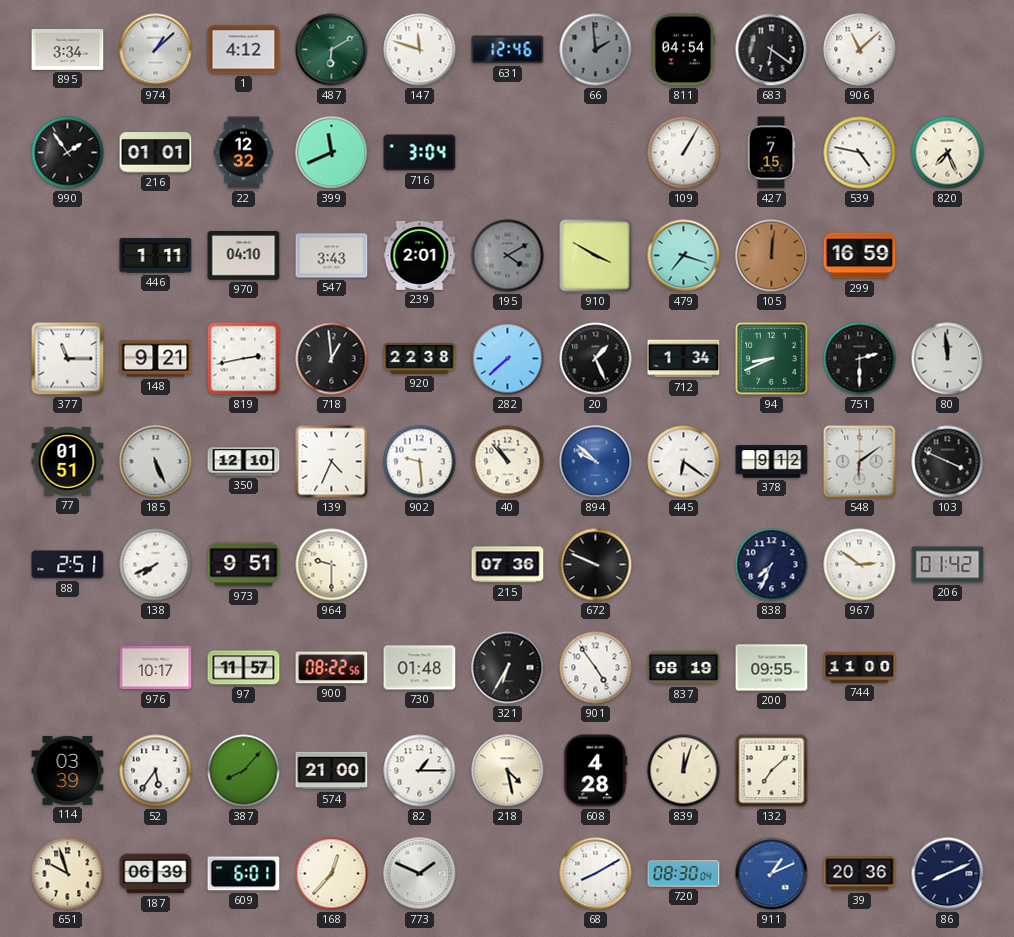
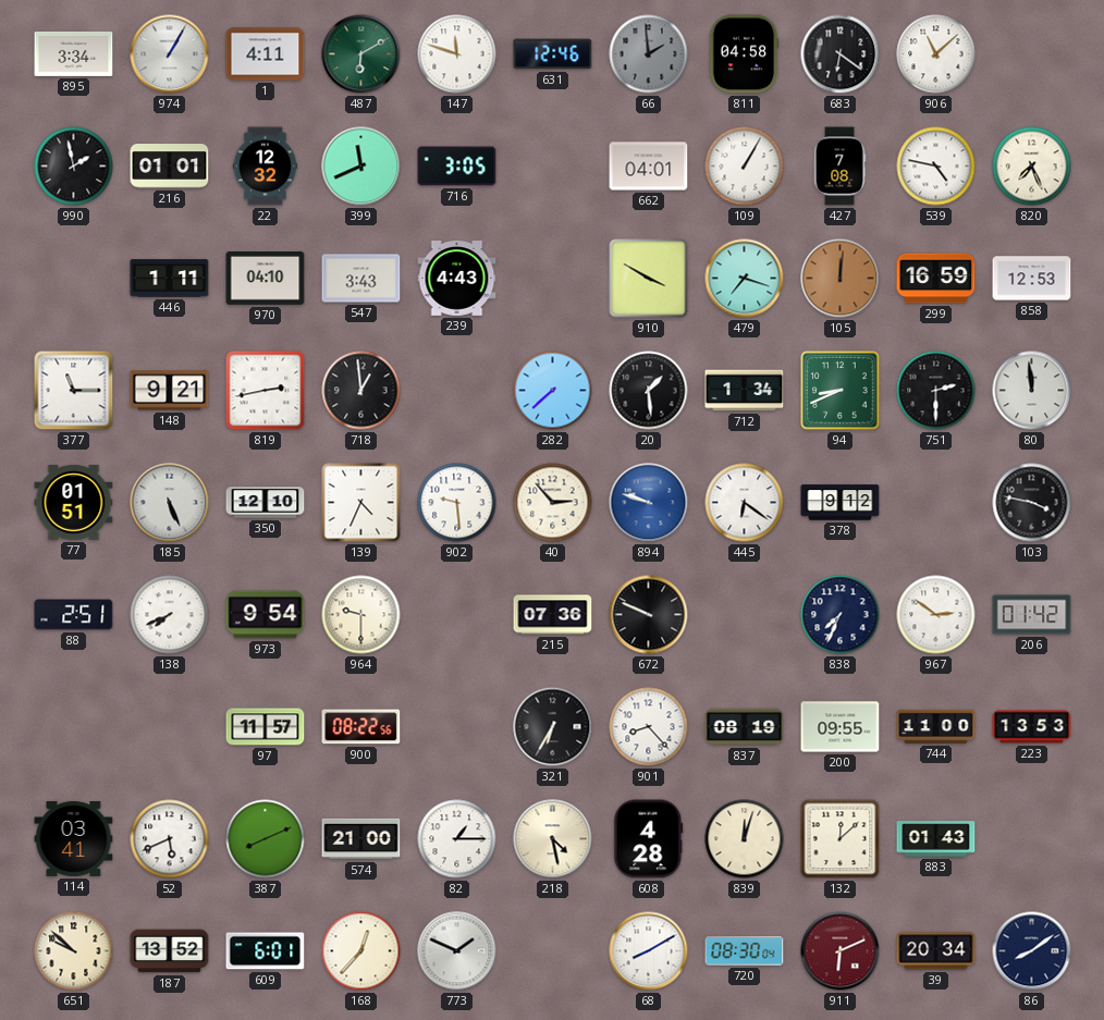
974: 1:08 -> 1:05 (170, 54)
1: 4:12 -> 4:11 (266, 54)
811: 04:54 -> 04:58 (744, 54)
990: 1:54 -> 1:58 (74, 167)
716: 3:04 -> 3:05 (457, 167)
662: none -> 04:01 (649, 167)
427: 7:15 -> 7:08 (839, 167)
239: 2:01 -> 4:43 (457, 278)
195: 4:10 -> none (508, 256)
858: none -> 12:53 (1032, 279)
920: 22:38 -> none (420, 358)
20: 1:26 -> 1:29 (649, 391)
40: 10:53 -> 2:53 (553, 503)
894: 9:52 -> 9:48 (649, 503)
548: 6:09 -> none (860, 462)
103: 3:49 -> 3:47 (1032, 503)
973: 9:51 -> 9:54 (266, 615)
976: 10:17 -> none (156, 668)
730: 01:48 -> none (420, 668)
901: 4:54 -> 8:23 (649, 727)
223: none -> 13:53 (1032, 727)
114: 03:39 -> 03:41 (74, 838)
52: 5:36 -> 5:41 (170, 839)
387: 8:07 -> 8:11 (266, 839)
132: 7:08 -> 12:08 (841, 839)
883: none -> 01:43 (936, 839)
651: 9:57 -> 9:52 (74, 951)
187: 06:39 -> 13:52 (170, 951)
911: 1:11 -> 6:11 (841, 951)
911 dial: blue -> burgundy (841, 951)
39: 20:36 -> 20:34 (936, 951)
86: 8:11 -> 8:09 (1032, 951)
